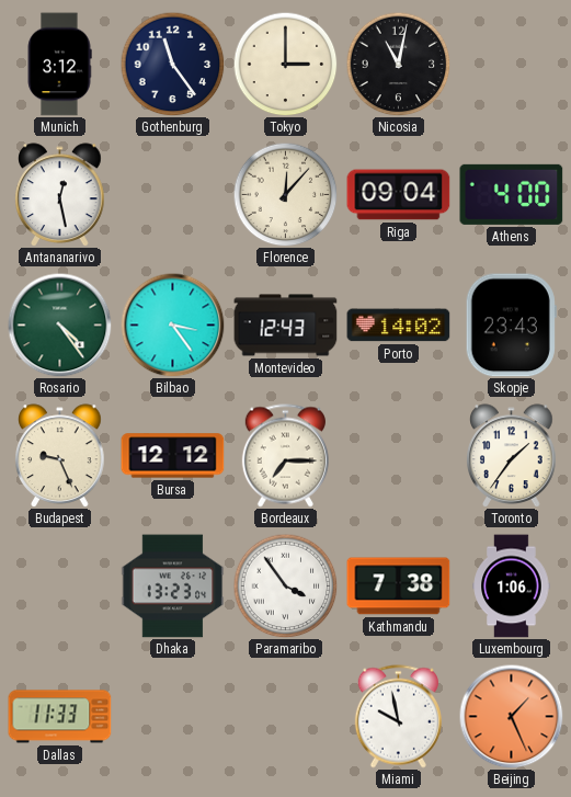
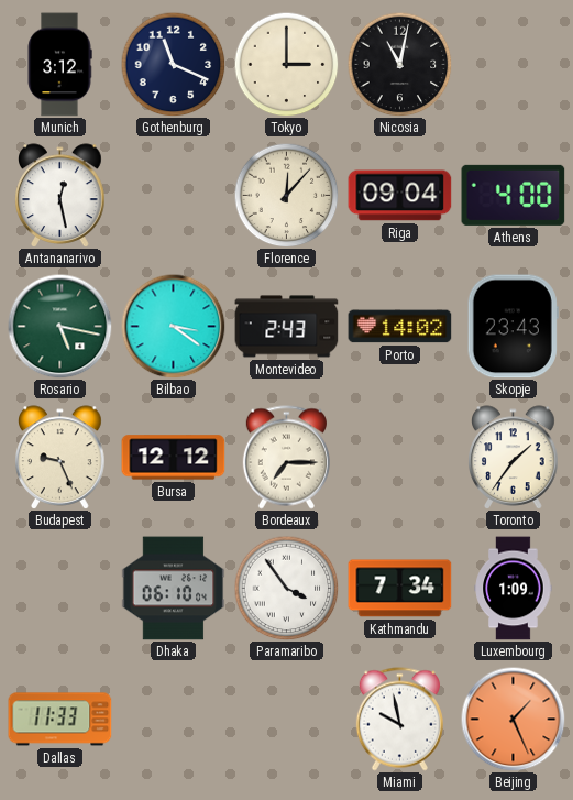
Gothenburg: 11:24 -> 11:19 (173, 64)
Rosario: 4:24 -> 5:17 (59, 326)
Bilbao: 3:24 -> 3:21 (173, 326)
Montevideo: 12:43 -> 2:43 (287, 327)
Dhaka: 13:23 -> 06:10 (174, 589)
Kathmandu: 7:38 -> 7:34 (400, 589)
Luxembourg: 1:06 -> 1:09 (514, 589)
